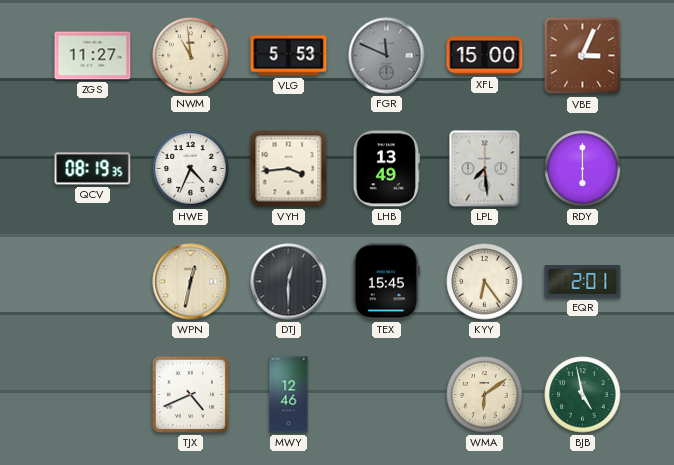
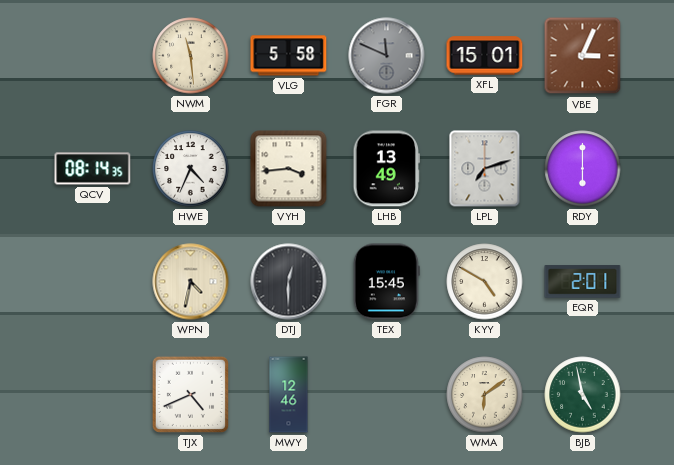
ZGS: 11:27 -> none (93, 56)
NWM: 10:59 -> 11:29 (191, 56)
VLG: 5:53 -> 5:58 (289, 56)
XFL: 15:00 -> 15:01 (485, 56)
QCV: 08:19 -> 08:14 (93, 169)
LPL: 7:29 -> 7:12 (485, 169)
WPN: 12:32 -> 4:32 (191, 282)
KYY: 6:24 -> 4:50 (485, 282)
